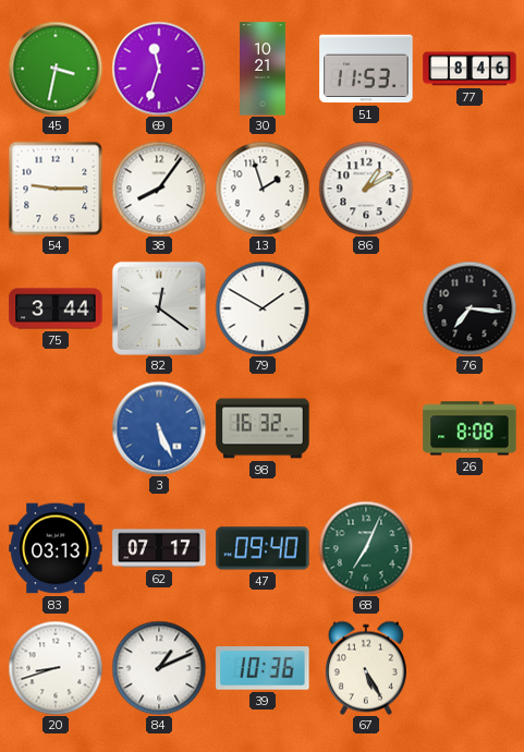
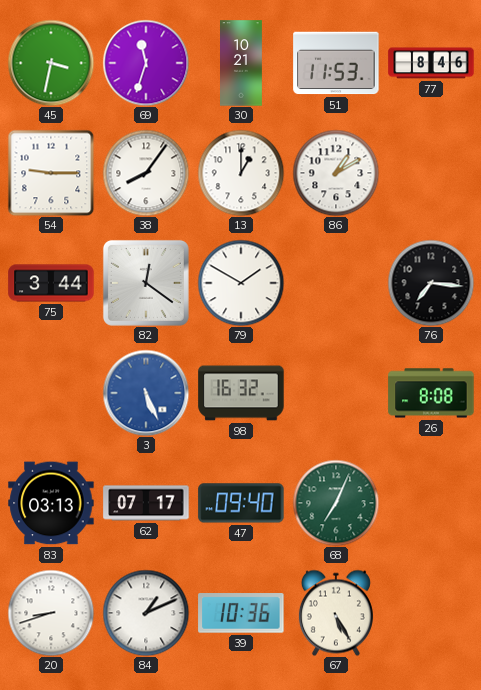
13: 1:57 -> 1:00 (241, 173)
